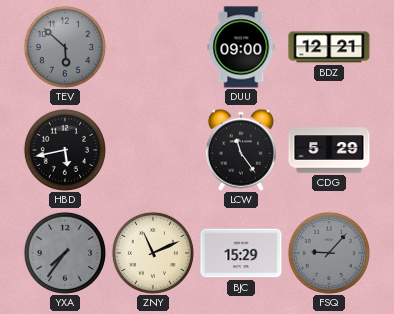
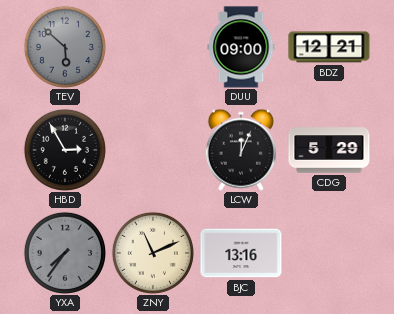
HBD: 5:43 -> 2:55 (65, 150)
LCW: 11:24 -> 12:04 (241, 150)
BJC: 15:29 -> 13:16 (241, 253)
FSQ: 9:07 -> none (329, 253)
